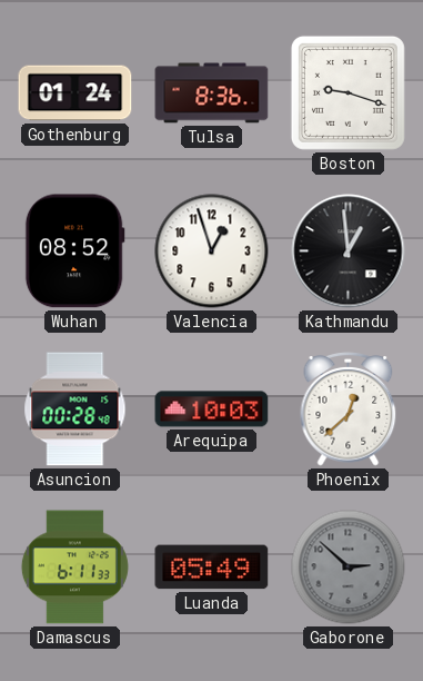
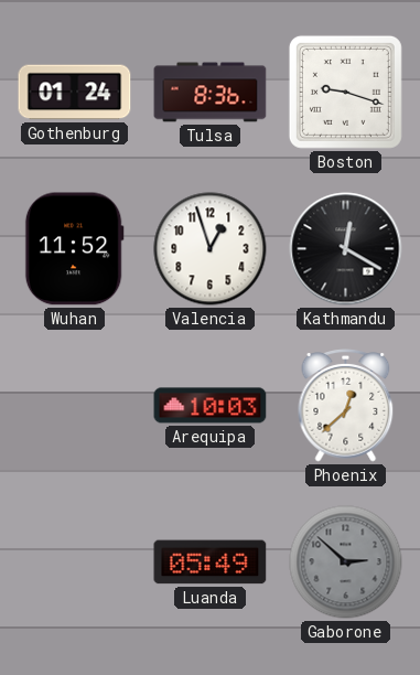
Wuhan: 08:52 -> 11:52 (74, 249)
Kathmandu: 12:59 -> 12:20 (346, 249)
Asuncion: 00:28 -> none (75, 409)
Damascus: 6:11 -> none (74, 567)
